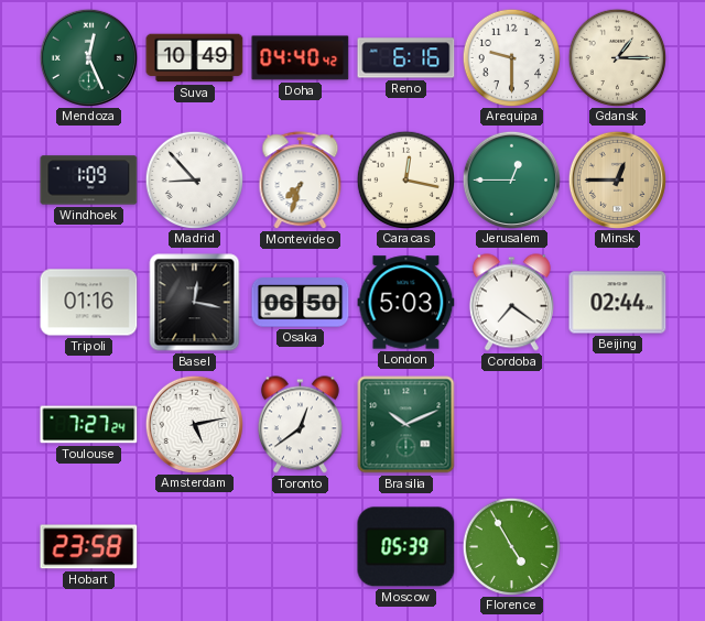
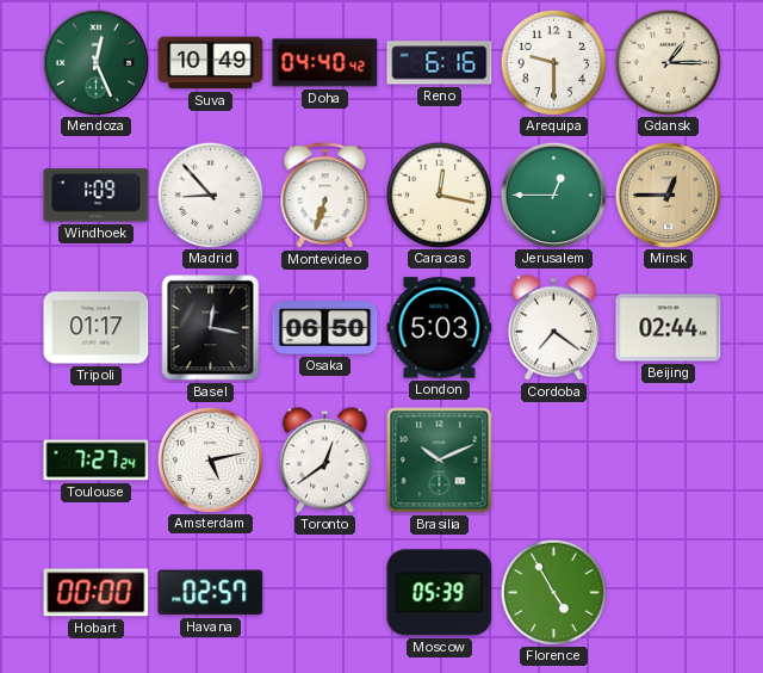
Montevideo: 7:33 -> 6:33 (325, 196)
Tripoli: 01:16 -> 01:17 (97, 328)
Hobart: 23:58 -> 00:00 (97, 593)
Havana: none -> 02:57 (211, 593)
